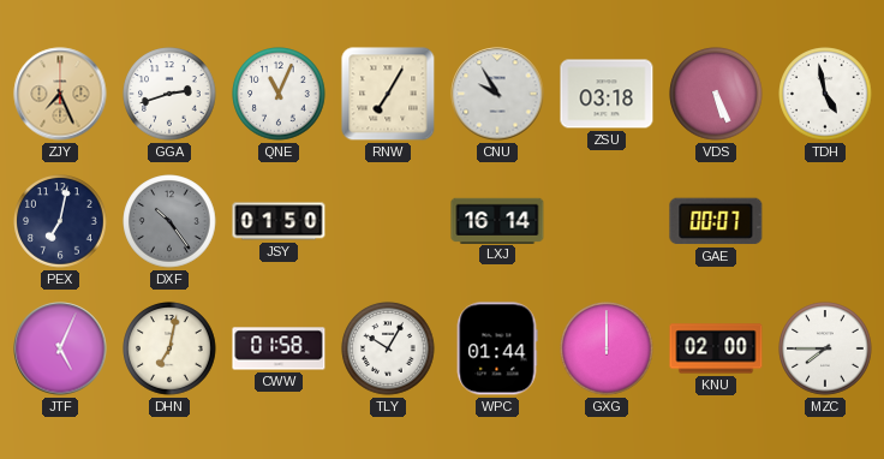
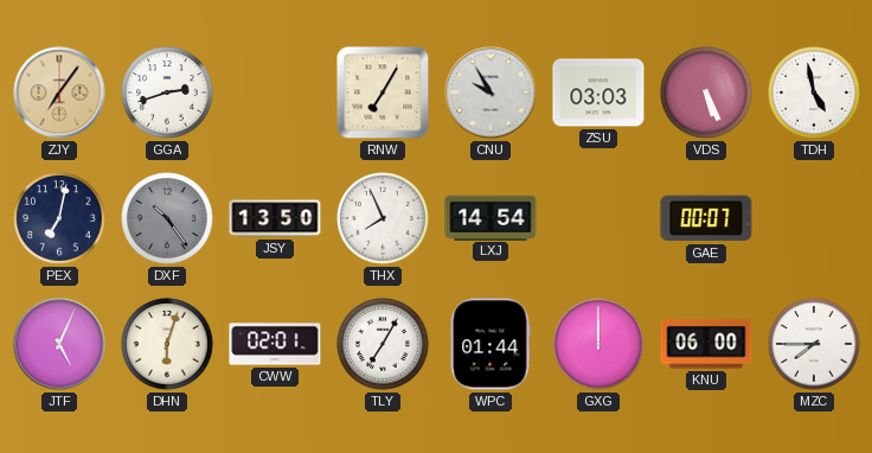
ZJY: 7:26 -> 7:06 (59, 92)
QNE: 11:04 -> none (279, 94)
ZSU: 03:18 -> 03:03 (598, 92)
JSY: 01:50 -> 13:50 (275, 218)
THX: none -> 7:56 (383, 218)
LXJ: 16:14 -> 14:54 (490, 217)
DHN: 7:02 -> 6:03 (167, 344)
CWW: 01:58 -> 02:01 (275, 344)
TLY: 10:05 -> 7:05 (383, 344)
KNU: 02:00 -> 06:00 (706, 344)
